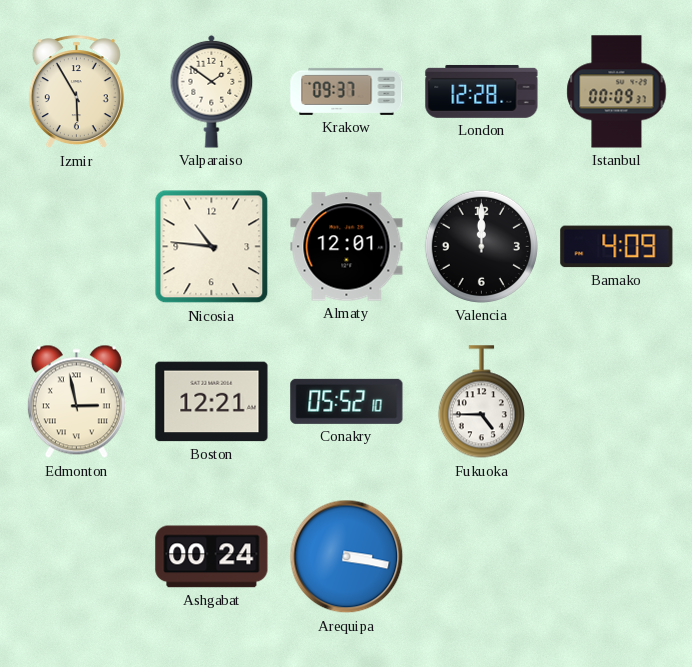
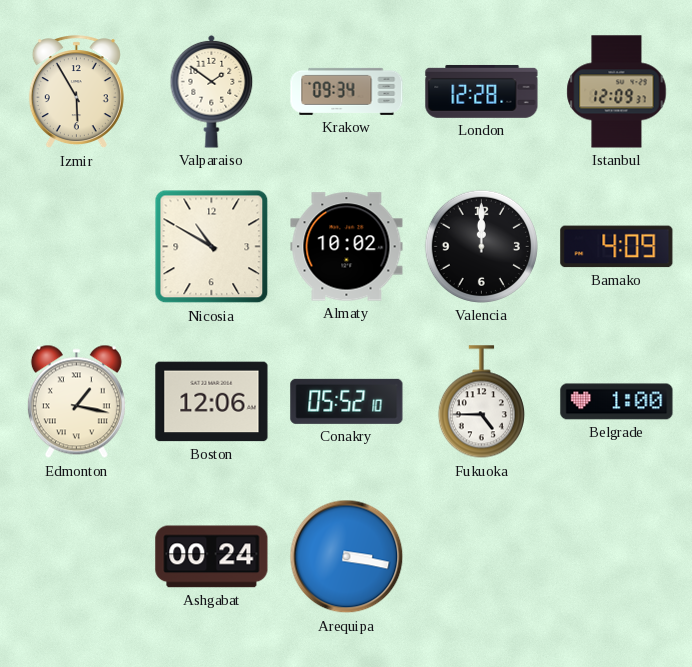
Krakow: 09:37 -> 09:34 (347, 91)
Istanbul: 00:09 -> 12:09 (617, 92)
Nicosia: 10:46 -> 10:50 (212, 247)
Almaty: 12:01 -> 10:02 (347, 247)
Edmonton: 2:58 -> 1:17 (76, 402)
Boston: 12:21 -> 12:06 (212, 402)
Belgrade: none -> 1:00 (617, 402)
